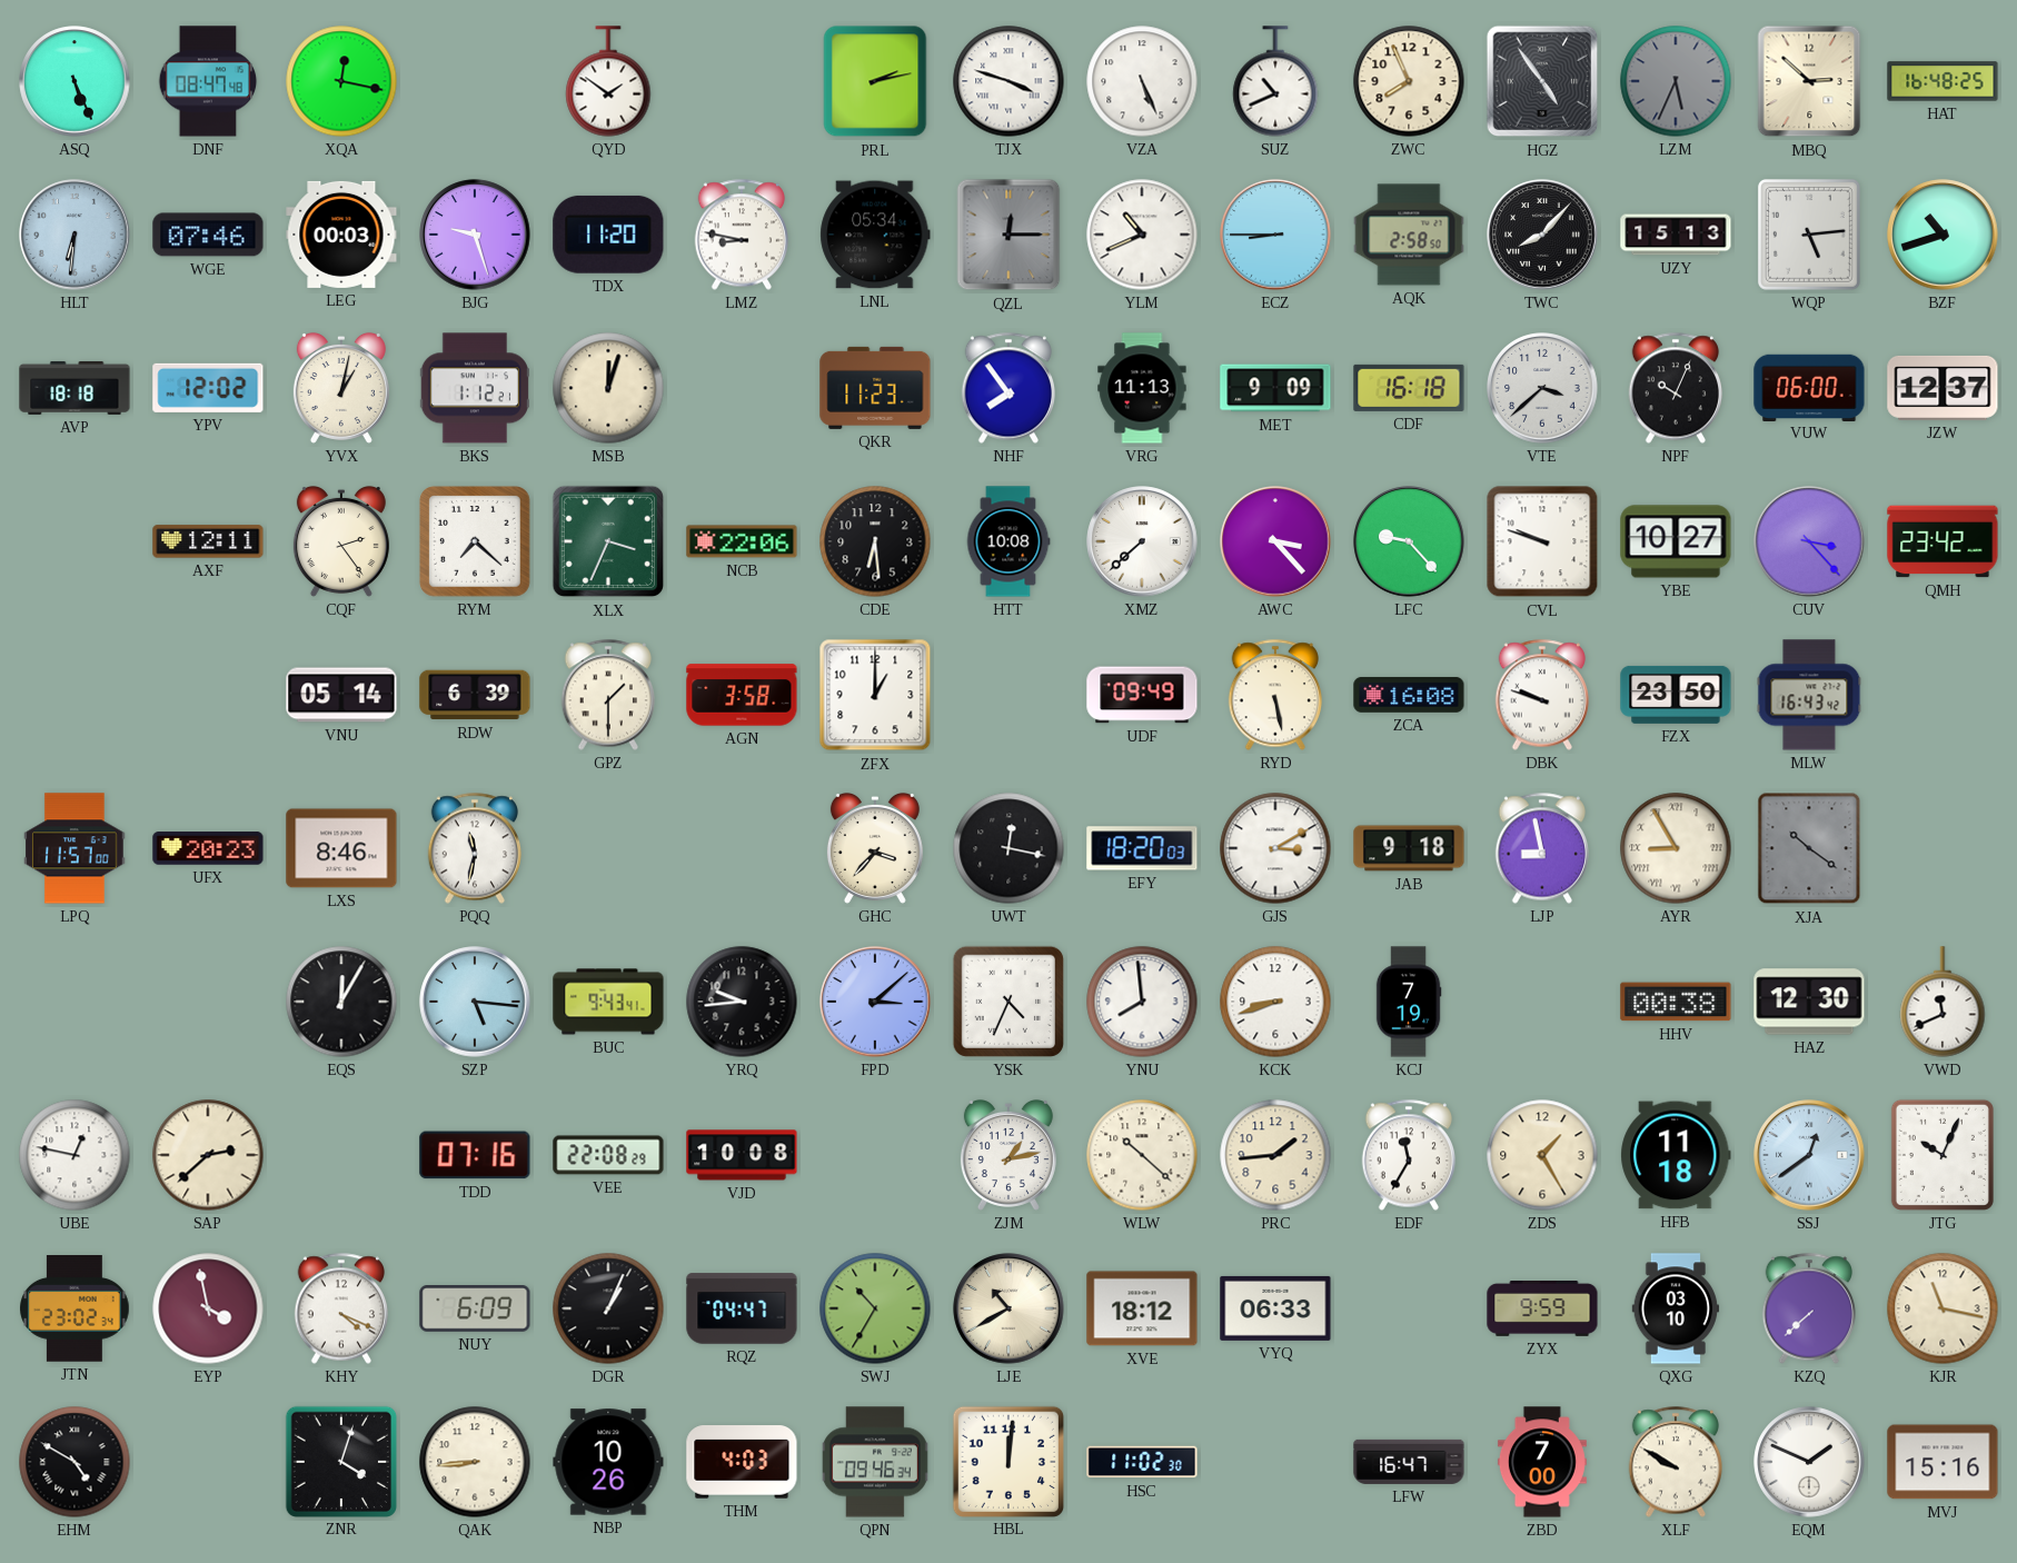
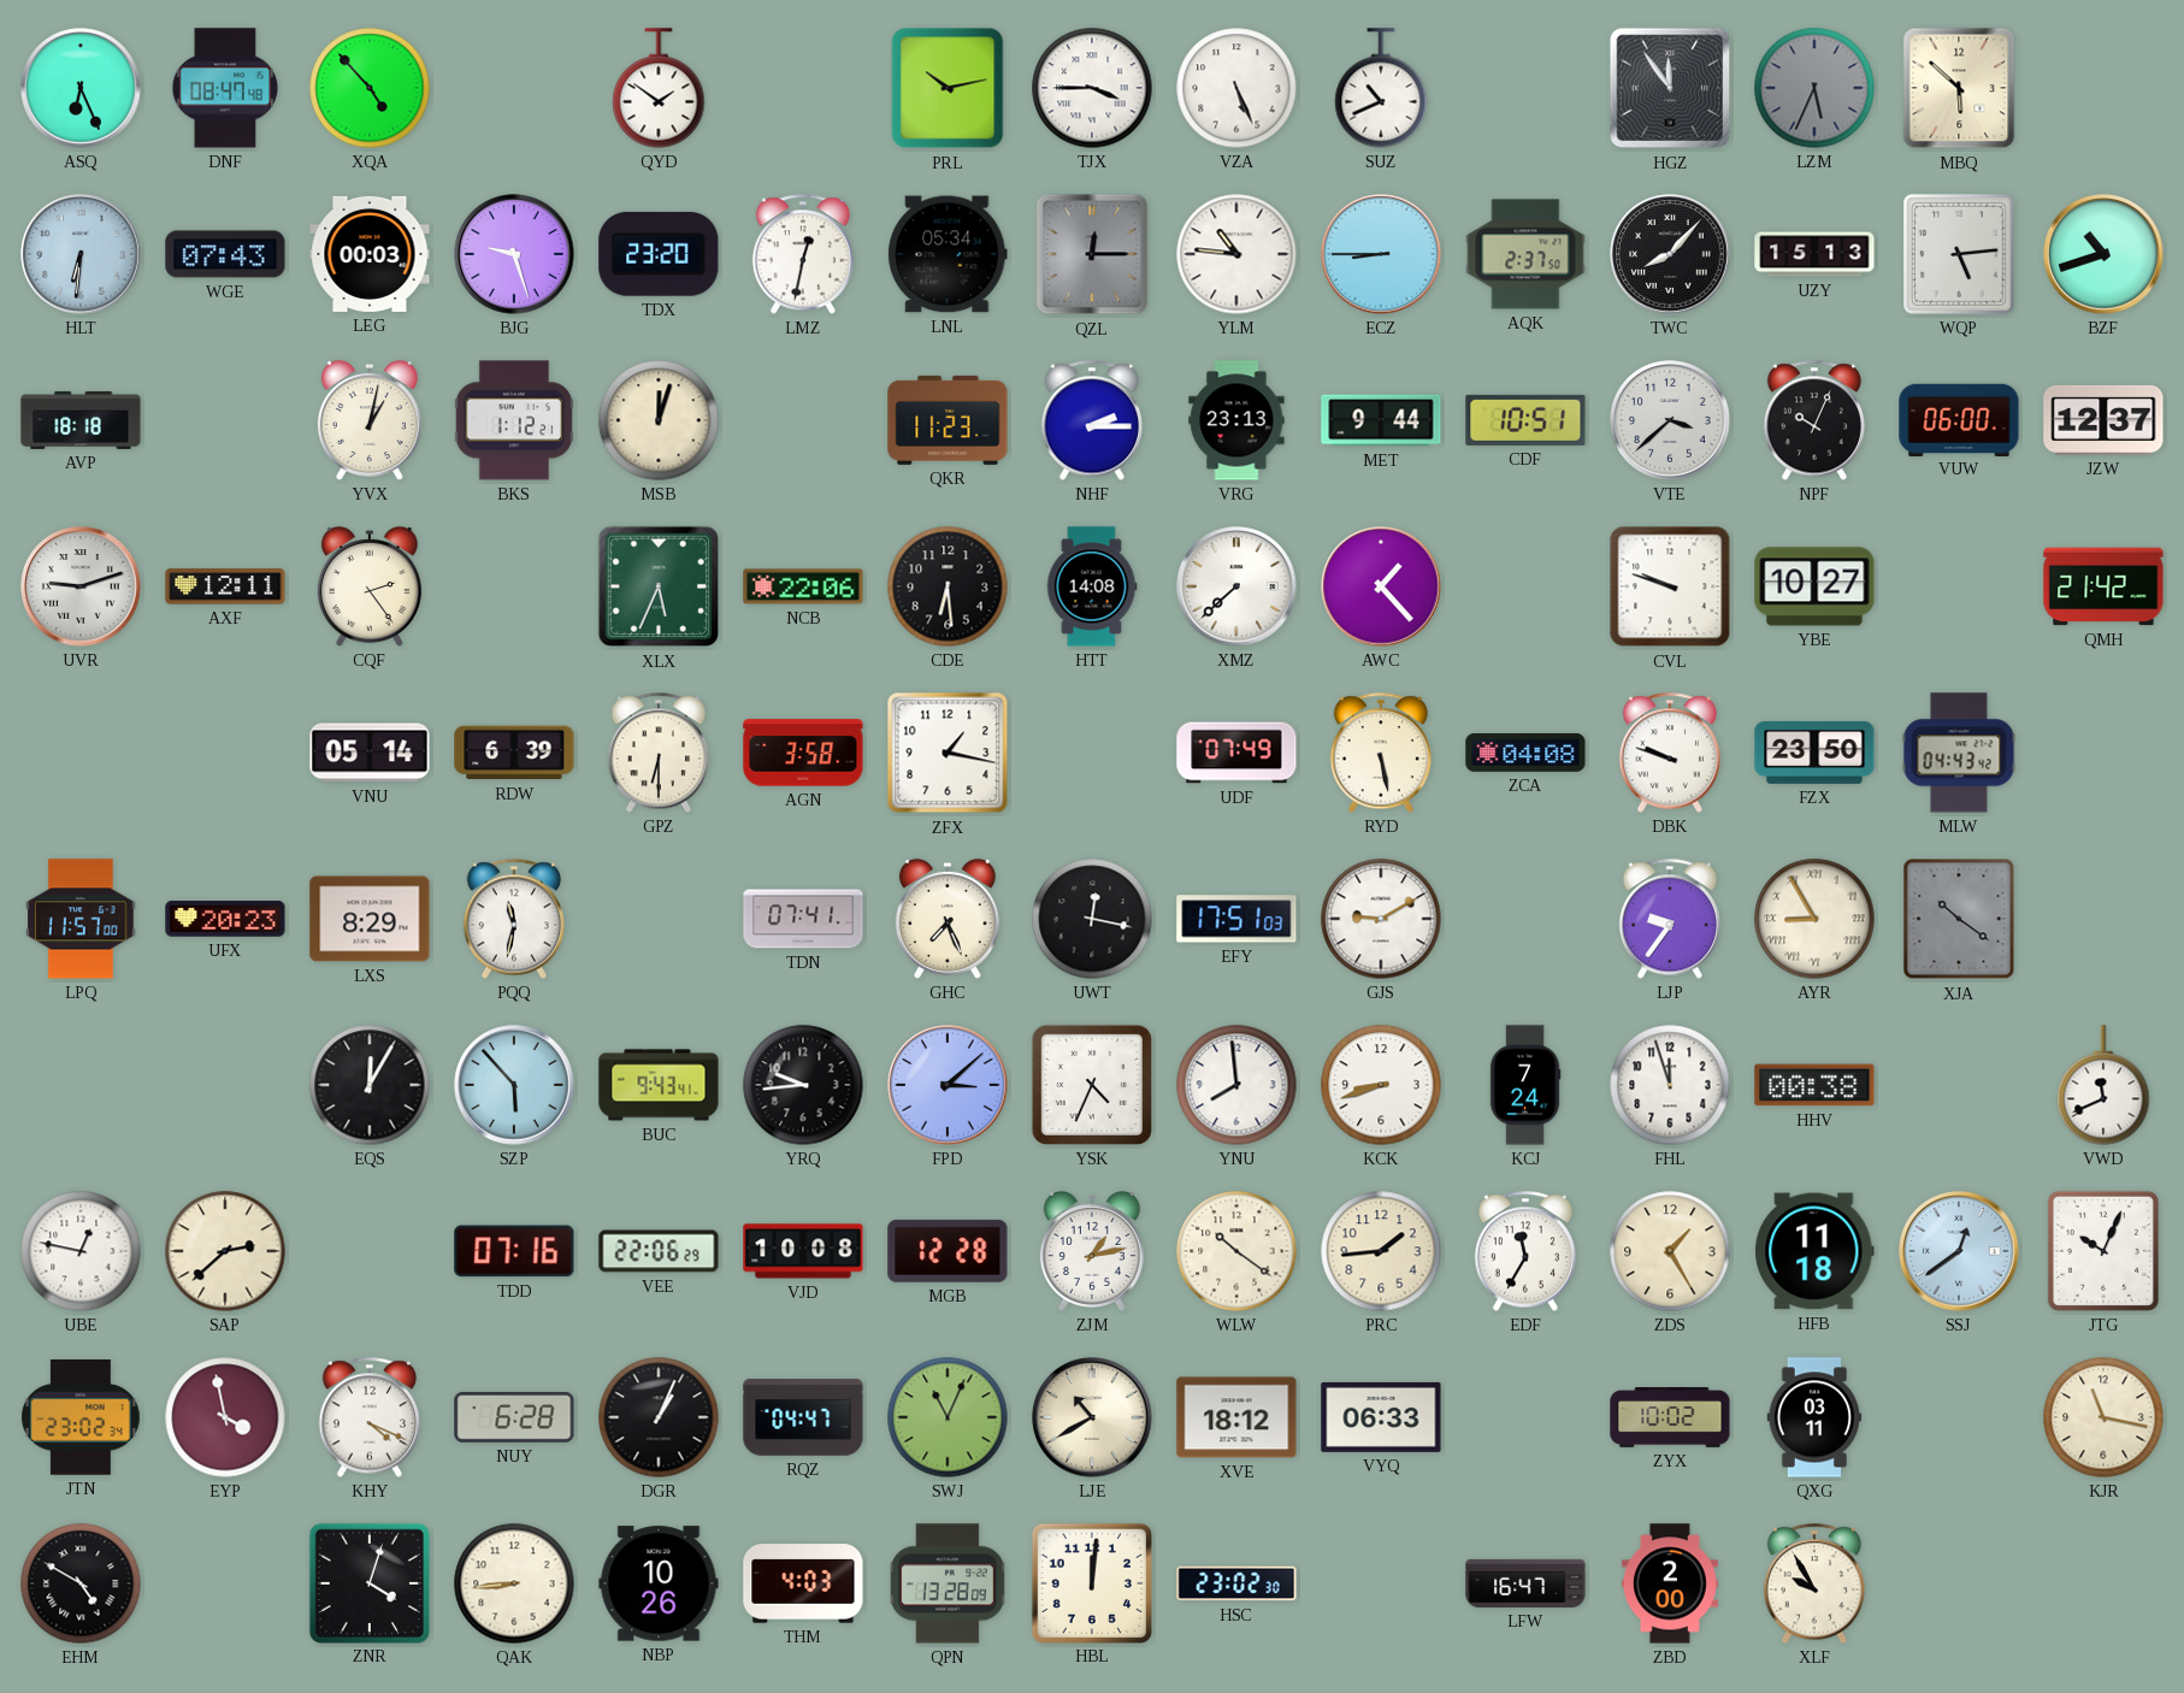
ASQ: 5:26 -> 6:26 (81, 88)
XQA: 12:17 -> 4:53 (370, 88)
PRL: 2:13 -> 10:13 (948, 88)
TJX: 3:48 -> 3:45 (1092, 88)
ZWC: 7:56 -> none (1409, 81)
HGZ: 4:54 -> 11:54 (1670, 88)
MBQ: 2:52 -> 5:52 (1959, 88)
HAT: 16:48 -> none (1943, 81)
WGE: 07:46 -> 07:43 (225, 254)
TDX: 11:20 -> 23:20 (659, 254)
LMZ: 8:47 -> 12:32 (802, 254)
YLM: 10:41 -> 10:46 (1236, 254)
AQK: 2:58 -> 2:37 (1525, 254)
YPV: 12:02 -> none (208, 388)
NHF: 7:54 -> 2:15 (1091, 420)
VRG: 11:13 -> 23:13 (1236, 420)
MET: 9:09 -> 9:44 (1381, 420)
CDF: 16:18 -> 10:51 (1525, 420)
UVR: none -> 9:12 (81, 586)
RYM: 7:22 -> none (475, 541)
XLX: 3:34 -> 5:34 (659, 586)
HTT: 10:08 -> 14:08 (1092, 586)
AWC: 3:23 -> 1:23 (1381, 586)
LFC: 9:23 -> none (1409, 541)
CUV: 3:23 -> none (1809, 541)
QMH: 23:42 -> 21:42 (2103, 586)
GPZ: 1:30 -> 6:30 (657, 753)
ZFX: 1:00 -> 1:17 (948, 753)
UDF: 09:49 -> 07:49 (1236, 753)
ZCA: 16:08 -> 04:08 (1525, 753)
MLW: 16:43 -> 04:43 (1959, 753)
LXS: 8:46 -> 8:29 (370, 919)
TDN: none -> 07:41 (803, 919)
GHC: 3:37 -> 7:26 (948, 919)
EFY: 18:20 -> 17:51 (1236, 919)
GJS: 3:10 -> 9:10 (1381, 919)
JAB: 9:18 -> none (1409, 848)
LJP: 8:58 -> 9:36 (1669, 919)
SZP: 5:16 -> 5:53 (514, 1085)
KCJ: 7:19 -> 7:24 (1525, 1085)
FHL: none -> 11:57 (1670, 1085)
HAZ: 12:30 -> none (1809, 1002)
VEE: 22:08 -> 22:06 (659, 1251)
MGB: none -> 12:28 (948, 1251)
WLW: 10:22 -> 10:21 (1236, 1251)
NUY: 6:09 -> 6:28 (514, 1417)
SWJ: 10:35 -> 11:04 (948, 1417)
ZYX: 9:59 -> 10:02 (1670, 1418)
QXG: 03:10 -> 03:11 (1814, 1417)
KZQ: 7:38 -> none (1808, 1308)
QPN: 09:46 -> 13:28 (948, 1583)
HSC: 11:02 -> 23:02 (1236, 1583)
ZBD: 7:00 -> 2:00 (1670, 1583)
XLF: 9:50 -> 9:55 (1813, 1583)
EQM: 1:49 -> none (1809, 1462)
MVJ: 15:16 -> none (1943, 1462)
